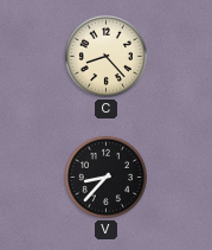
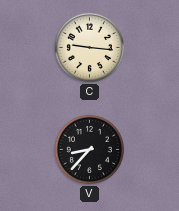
C: 8:23 -> 9:16 (89, 47)
